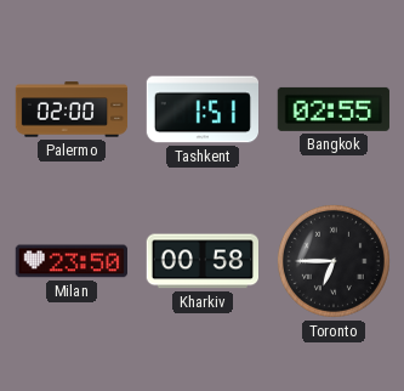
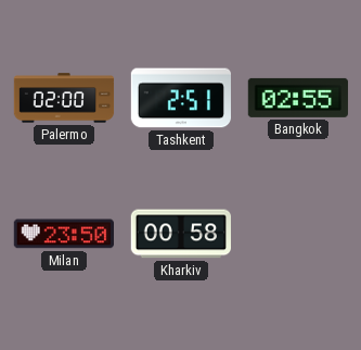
Tashkent: 1:51 -> 2:51 (180, 98)
Toronto: 6:45 -> none (334, 261)
